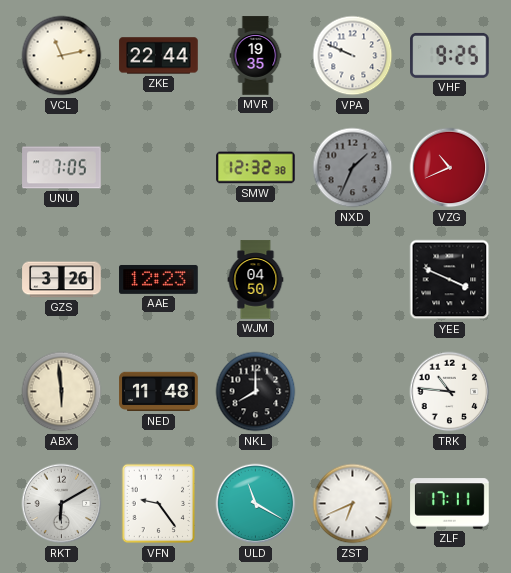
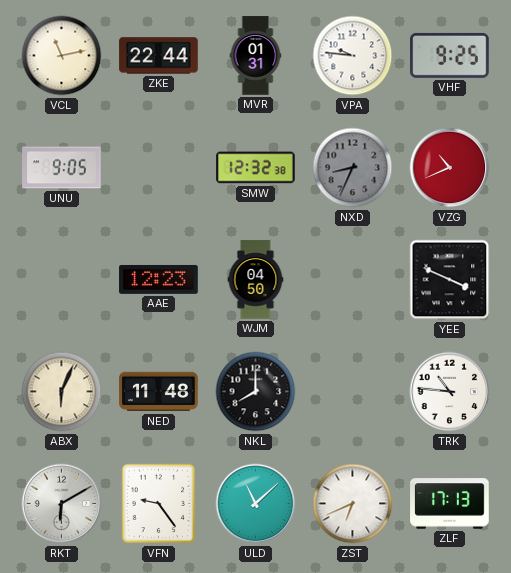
MVR: 19:35 -> 01:31 (256, 56)
VPA: 9:49 -> 9:46 (353, 56)
UNU: 7:05 -> 9:05 (62, 168)
NXD: 1:34 -> 8:34 (353, 168)
GZS: 3:26 -> none (62, 280)
ABX: 5:59 -> 6:04 (62, 392)
ULD: 11:20 -> 11:08 (256, 504)
ZLF: 17:11 -> 17:13 (450, 504)
